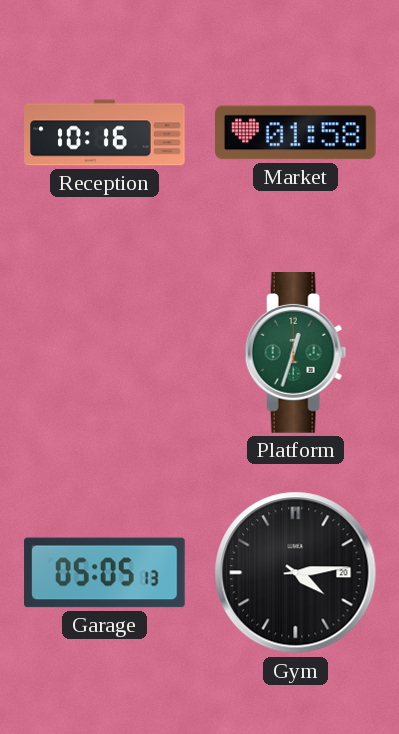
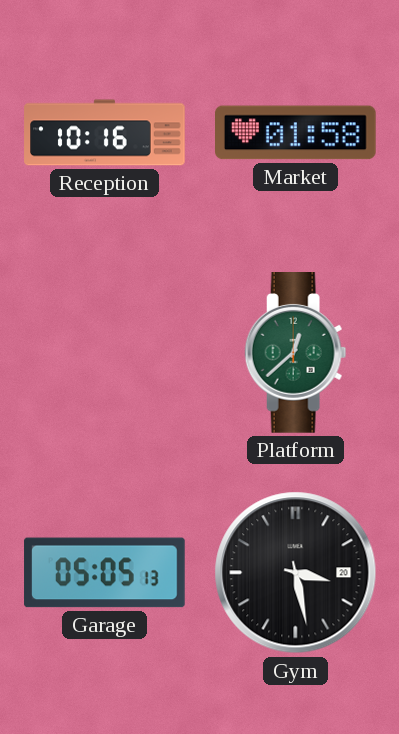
Platform: 12:33 -> 12:38 (296, 353)
Gym: 4:14 -> 3:28 (296, 573)
